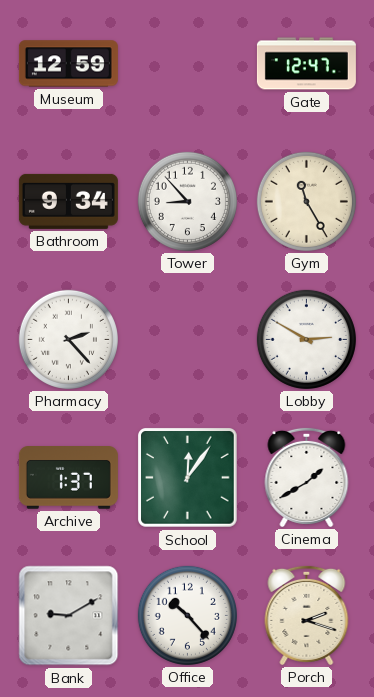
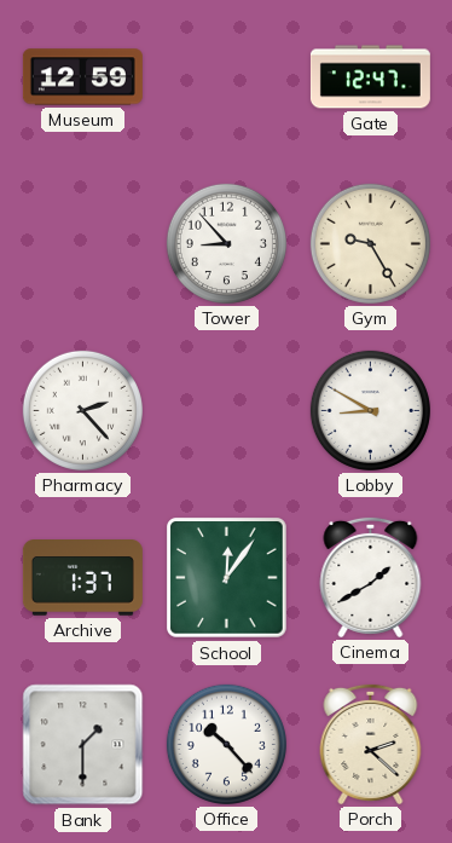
Bathroom: 9:34 -> none (68, 201)
Gym: 11:25 -> 9:25 (370, 243)
Lobby: 2:50 -> 8:50 (370, 410)
Bank: 9:10 -> 1:30 (83, 745)
Porch: 2:18 -> 2:22 (371, 744)
